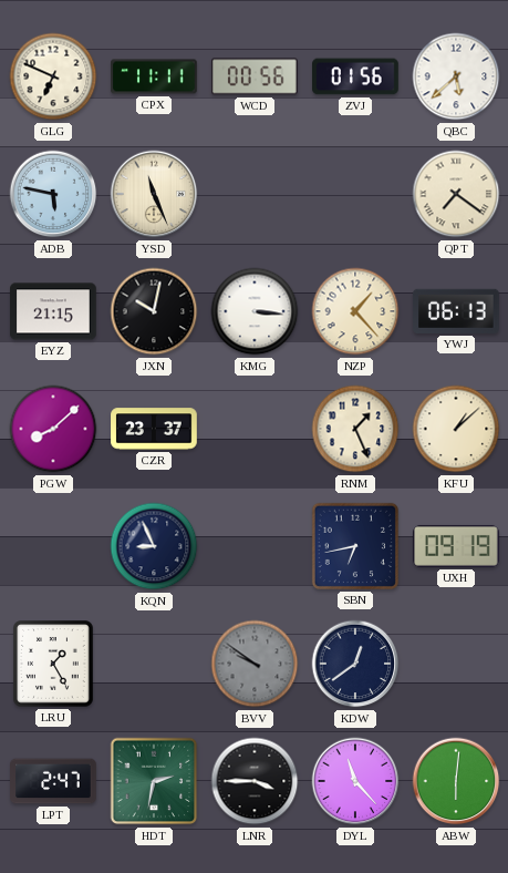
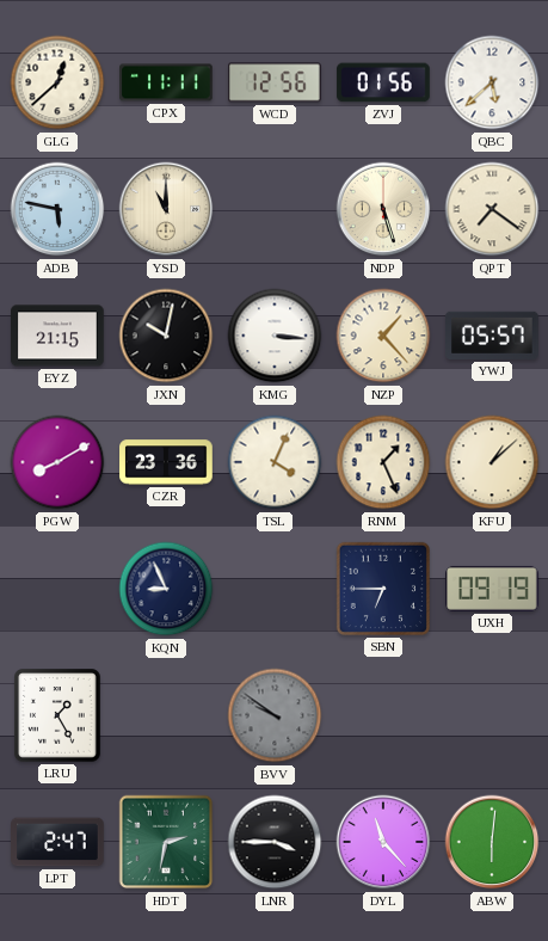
GLG: 6:49 -> 12:38 (57, 82)
WCD: 00:56 -> 12:56 (276, 82)
YSD: 11:26 -> 11:00 (166, 209)
NDP: none -> 5:27 (383, 209)
YWJ: 06:13 -> 05:57 (493, 336)
PGW: 8:08 -> 8:10 (57, 462)
CZR: 23:37 -> 23:36 (166, 462)
TSL: none -> 4:04 (275, 462)
SBN: 6:43 -> 6:45 (383, 589)
KDW: 12:39 -> none (355, 664)
